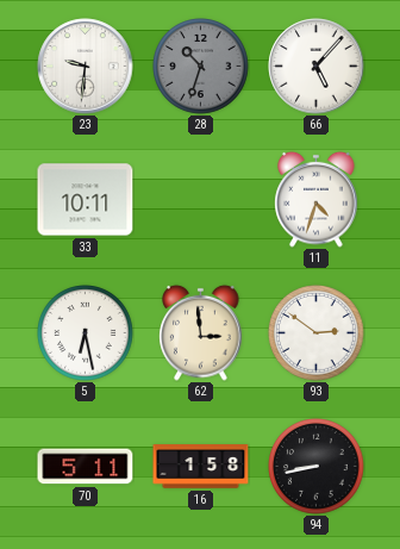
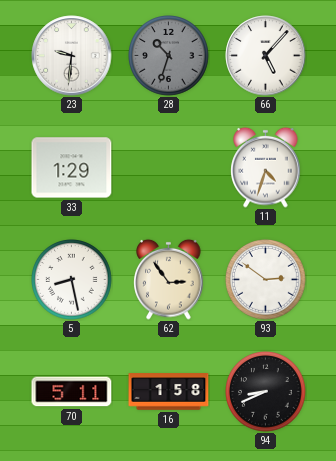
33: 10:11 -> 1:29 (72, 168)
5: 6:28 -> 8:28 (72, 280)
62: 2:59 -> 2:54 (169, 279)
94: 8:43 -> 8:41 (266, 392)
